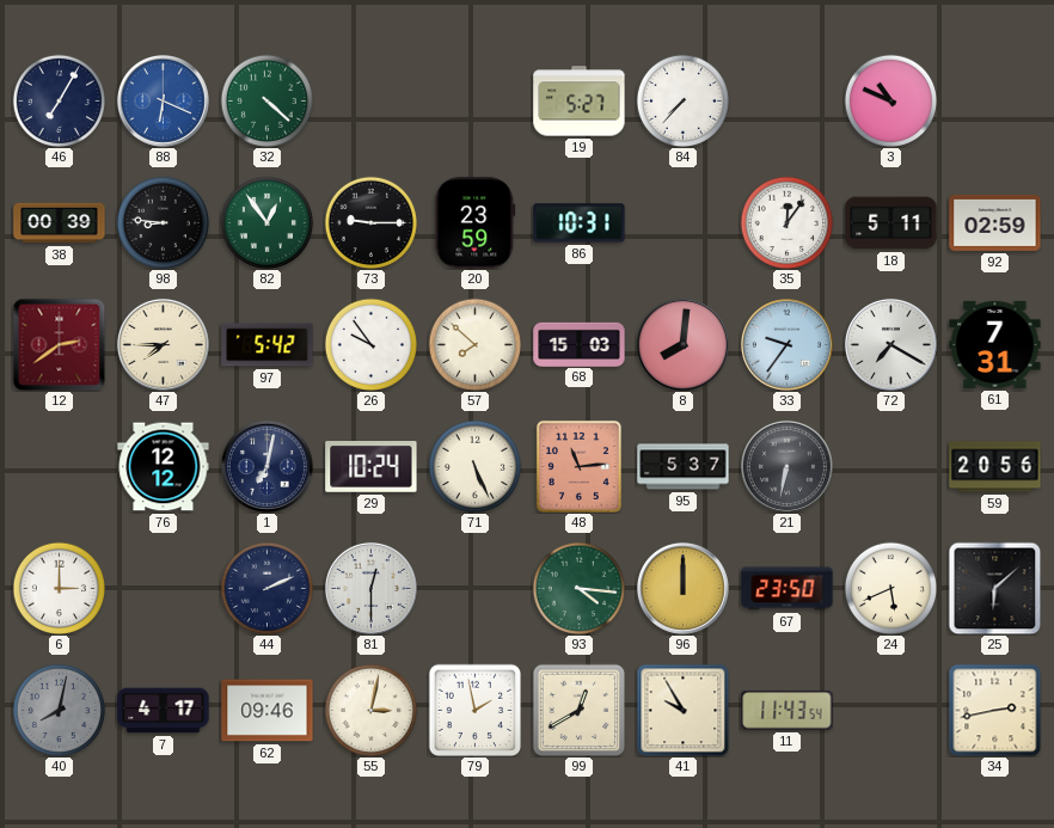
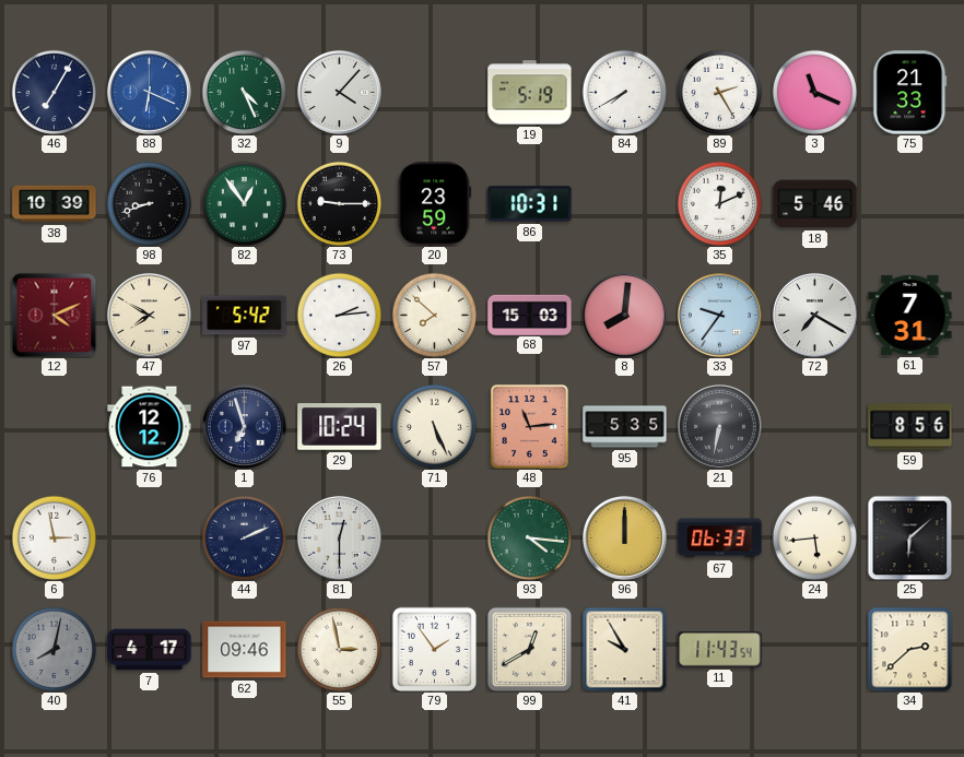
32: 4:22 -> 4:26 (244, 92)
9: none -> 4:07 (339, 92)
19: 5:27 -> 5:19 (530, 93)
84: 7:37 -> 7:40 (624, 92)
89: none -> 2:25 (719, 92)
3: 10:49 -> 11:19 (814, 92)
75: none -> 21:33 (910, 93)
38: 00:39 -> 10:39 (55, 204)
98: 8:46 -> 8:42 (149, 203)
35: 12:06 -> 12:11 (719, 203)
18: 5:11 -> 5:46 (815, 204)
92: 02:59 -> none (995, 222)
12: 2:39 -> 4:11 (54, 315)
47: 7:45 -> 7:50 (149, 315)
26: 9:54 -> 2:14 (339, 315)
1: 7:02 -> 6:57 (244, 426)
95: 5:37 -> 5:35 (625, 427)
59: 20:56 -> 8:56 (910, 427)
6: 3:00 -> 2:58 (54, 537)
67: 23:50 -> 06:33 (720, 539)
24: 5:41 -> 5:44 (814, 537)
55: 3:02 -> 2:58 (339, 649)
79: 1:58 -> 1:54 (434, 649)
34: 2:43 -> 2:38 (909, 649)
